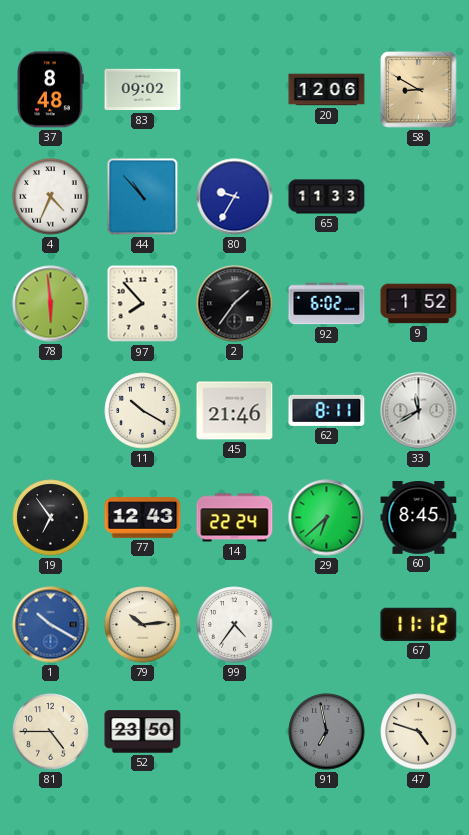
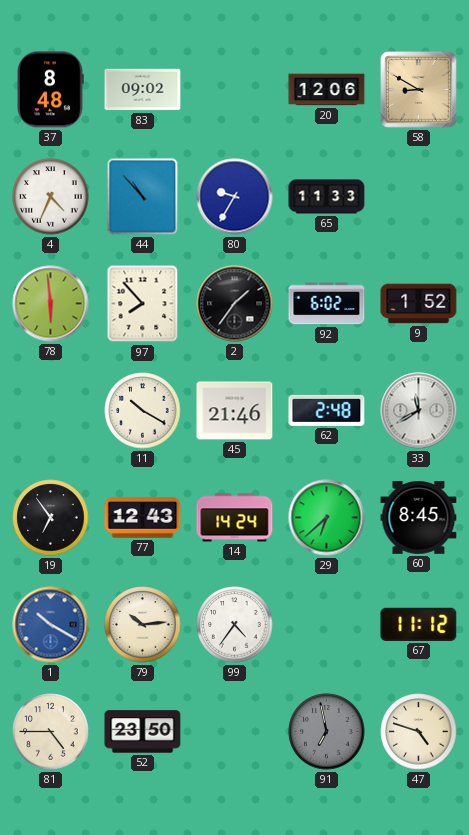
62: 8:11 -> 2:48 (327, 410)
14: 22:24 -> 14:24 (235, 518)
